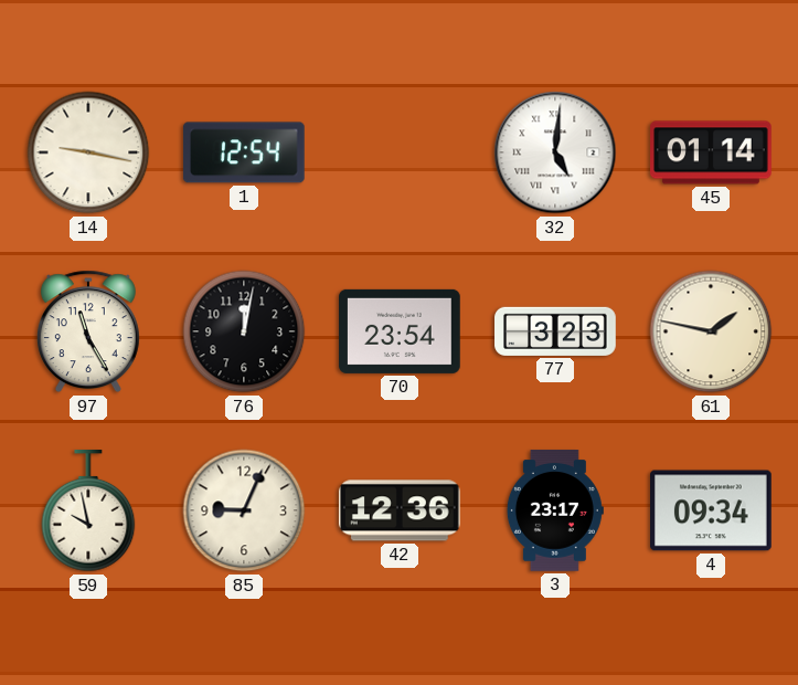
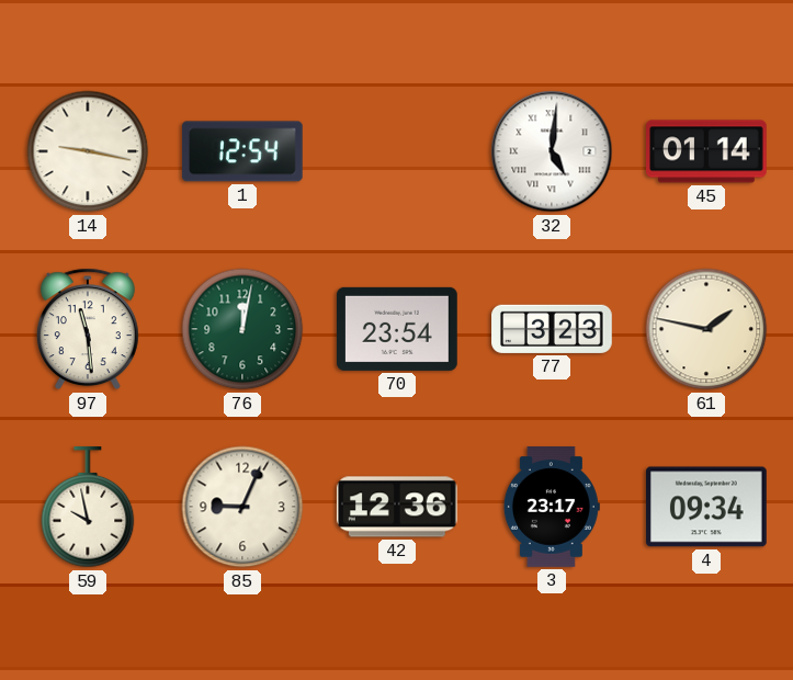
97: 11:25 -> 11:29 (88, 329)
76 dial: black -> green (242, 329)
